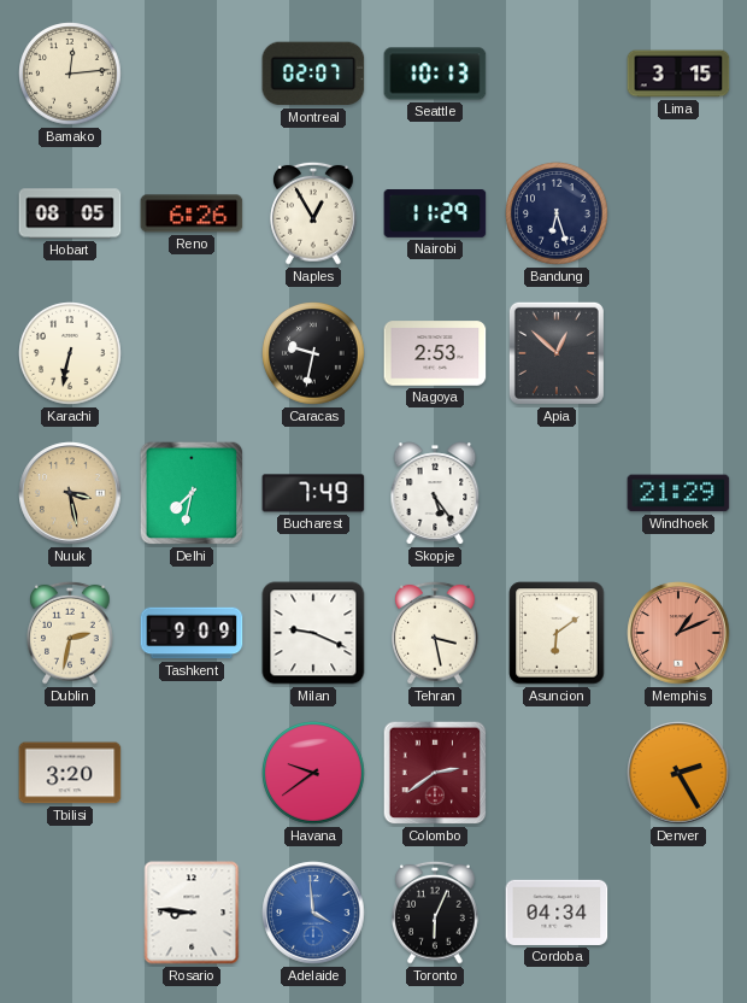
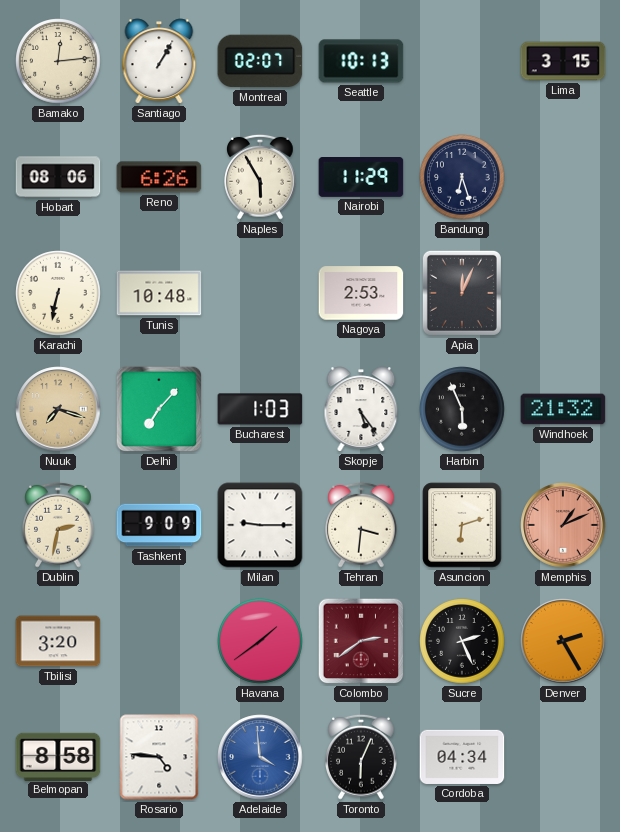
Santiago: none -> 1:05 (159, 61)
Hobart: 08:05 -> 08:06 (58, 177)
Naples: 12:55 -> 5:55 (260, 177)
Tunis: none -> 10:48 (159, 293)
Caracas: 9:32 -> none (313, 353)
Apia: 12:52 -> 12:04 (462, 293)
Nuuk: 3:28 -> 7:18 (58, 409)
Delhi: 7:32 -> 7:07 (159, 409)
Bucharest: 7:49 -> 1:03 (260, 409)
Harbin: none -> 5:56 (462, 409)
Windhoek: 21:29 -> 21:32 (563, 409)
Milan: 9:19 -> 9:15 (260, 525)
Tehran: 3:28 -> 3:31 (361, 525)
Asuncion: 6:09 -> 6:12 (462, 525)
Havana: 9:39 -> 1:39 (260, 641)
Sucre: none -> 2:26 (462, 641)
Belmopan: none -> 8:58 (58, 756)
Rosario: 8:46 -> 4:46 (159, 757)
